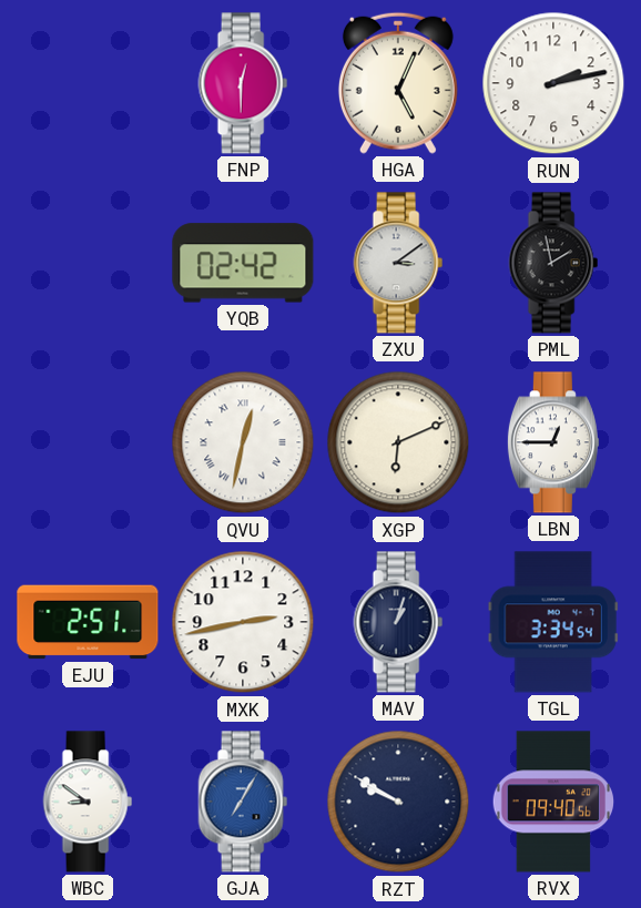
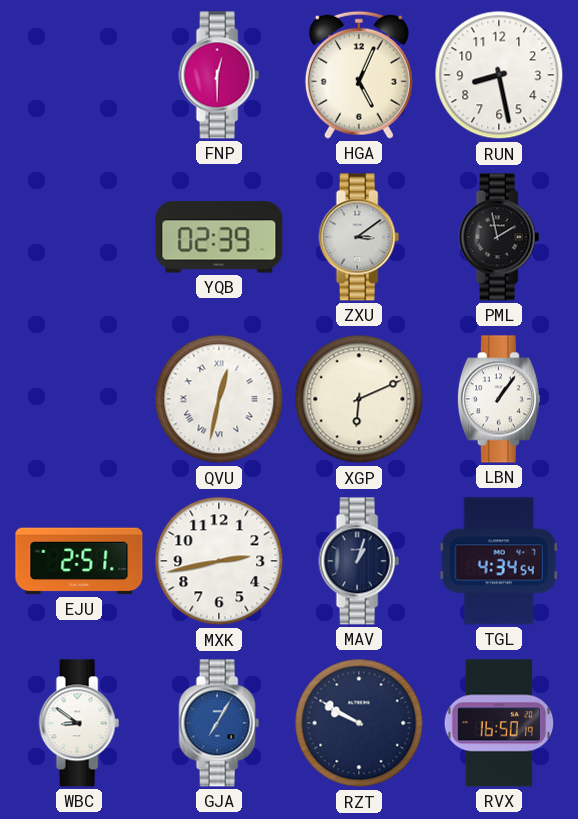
RUN: 2:13 -> 8:28 (499, 75)
YQB: 02:42 -> 02:39 (219, 237)
LBN: 12:45 -> 1:06 (499, 399)
TGL: 3:34 -> 4:34 (499, 561)
RVX: 09:40 -> 16:50 (498, 723)
